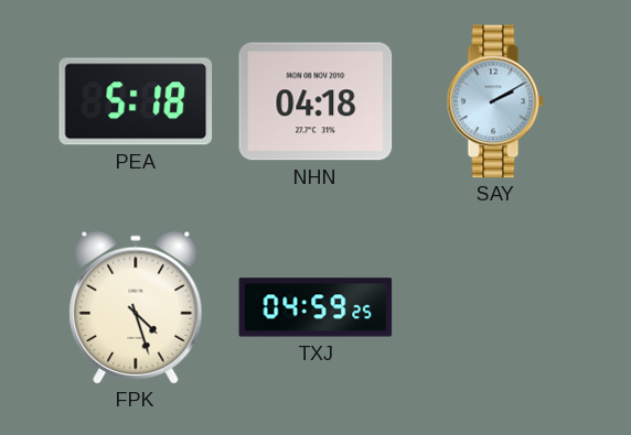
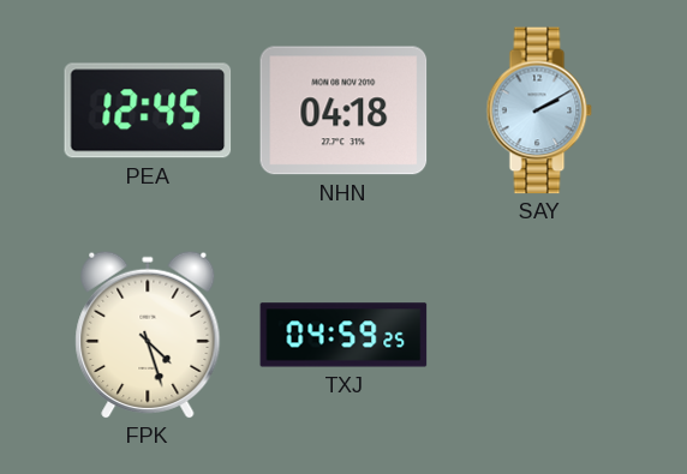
PEA: 5:18 -> 12:45 (148, 110)
